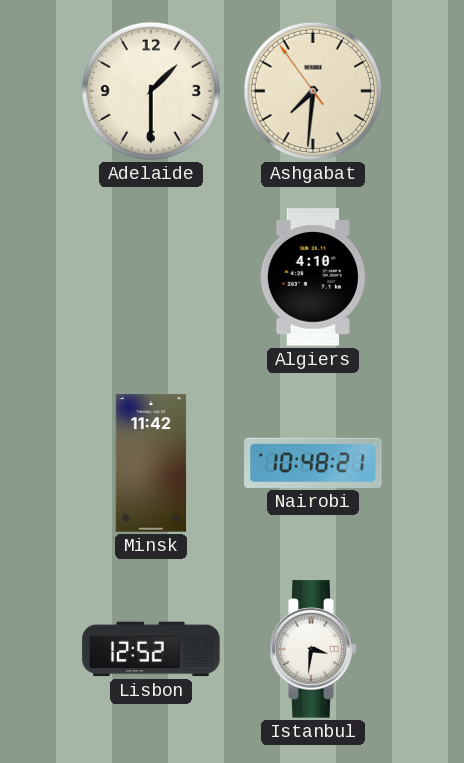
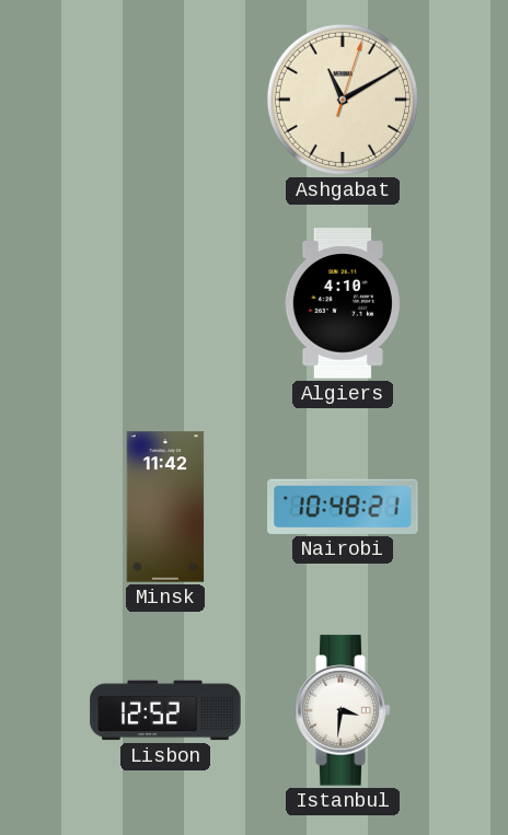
Adelaide: 1:30 -> none (151, 91)
Ashgabat: 7:30 -> 11:10 (343, 100)
